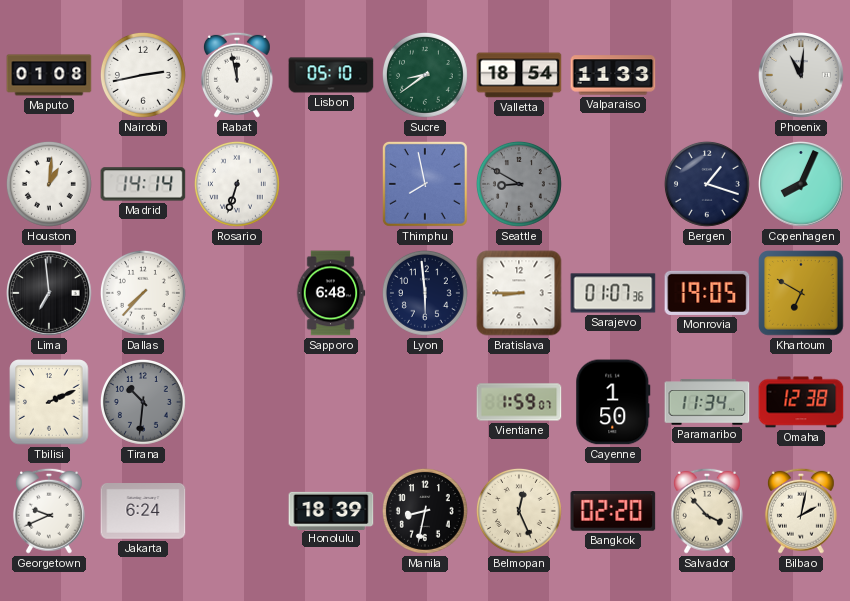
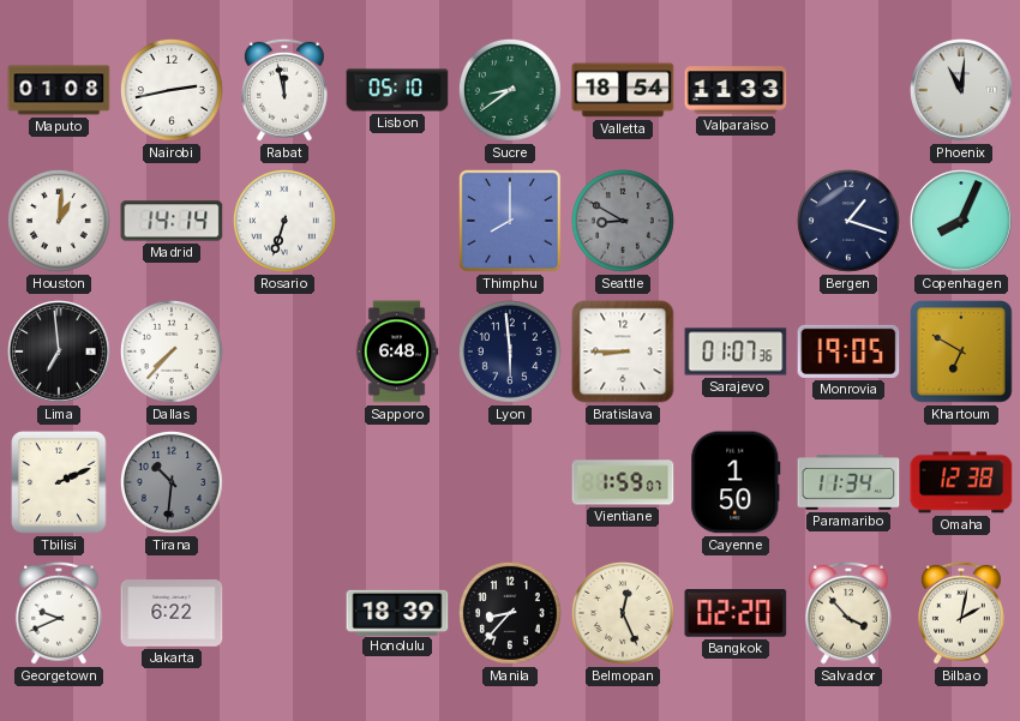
Thimphu: 7:58 -> 8:00 (510, 221)
Jakarta: 6:24 -> 6:22 (172, 614)
Manila: 8:32 -> 8:37 (510, 613)
